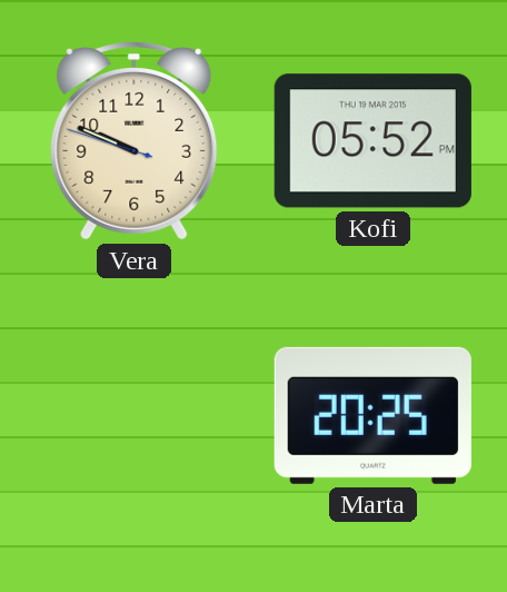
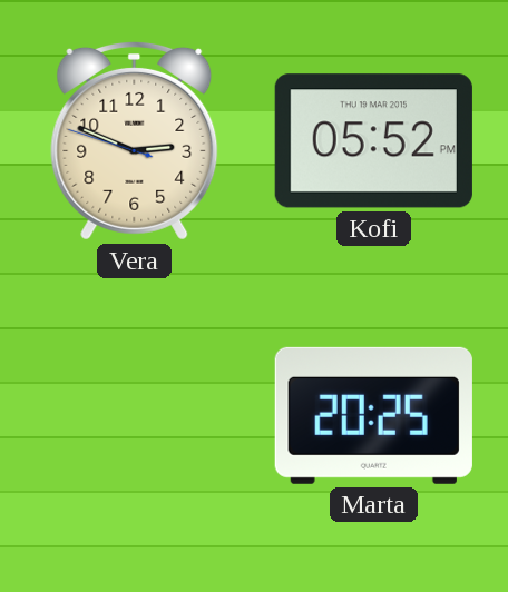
Vera: 9:48 -> 2:48 (135, 141)
